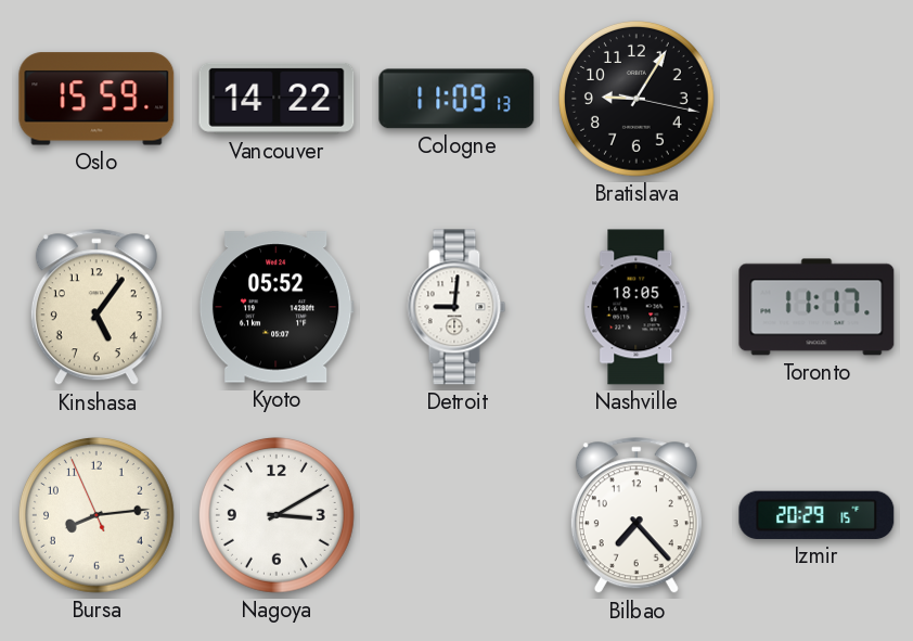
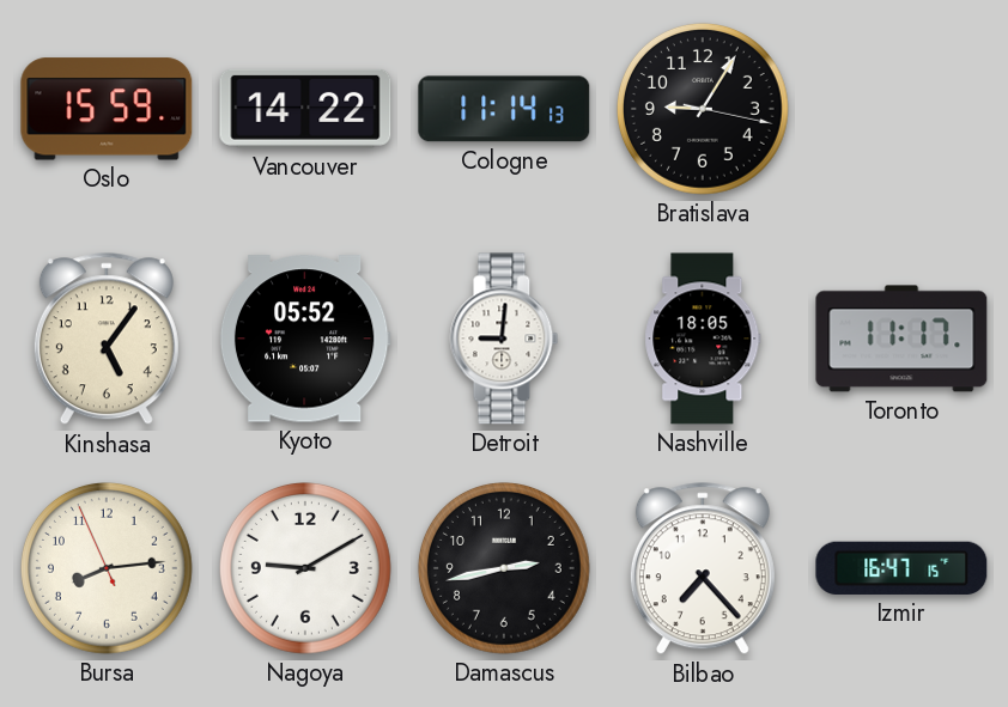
Cologne: 11:09 -> 11:14 (504, 109)
Nagoya: 3:10 -> 9:10 (305, 568)
Damascus: none -> 2:43 (504, 568)
Izmir: 20:29 -> 16:47 (901, 568)
